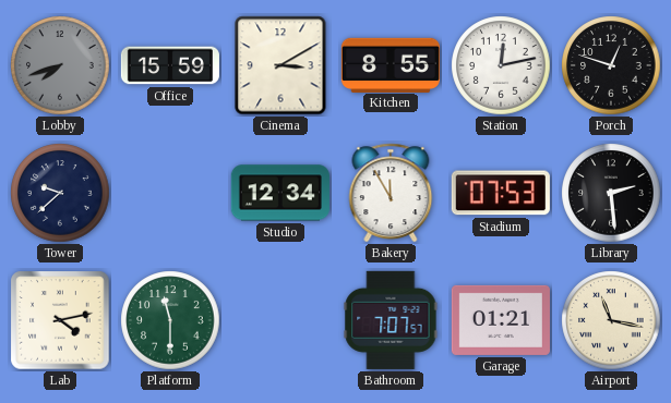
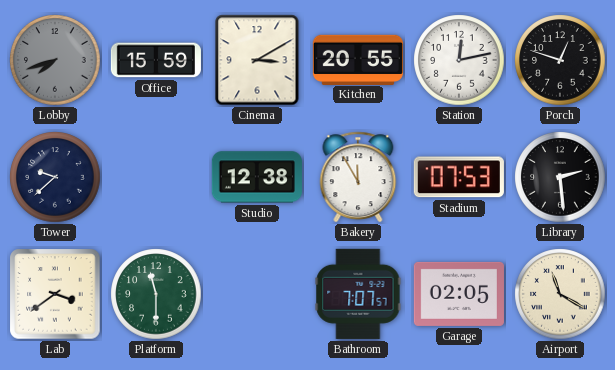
Kitchen: 8:55 -> 20:55 (358, 59)
Studio: 12:34 -> 12:38 (257, 177)
Lab: 4:13 -> 3:39 (55, 294)
Garage: 01:21 -> 02:05 (459, 294)
Airport: 11:17 -> 11:20 (560, 294)
